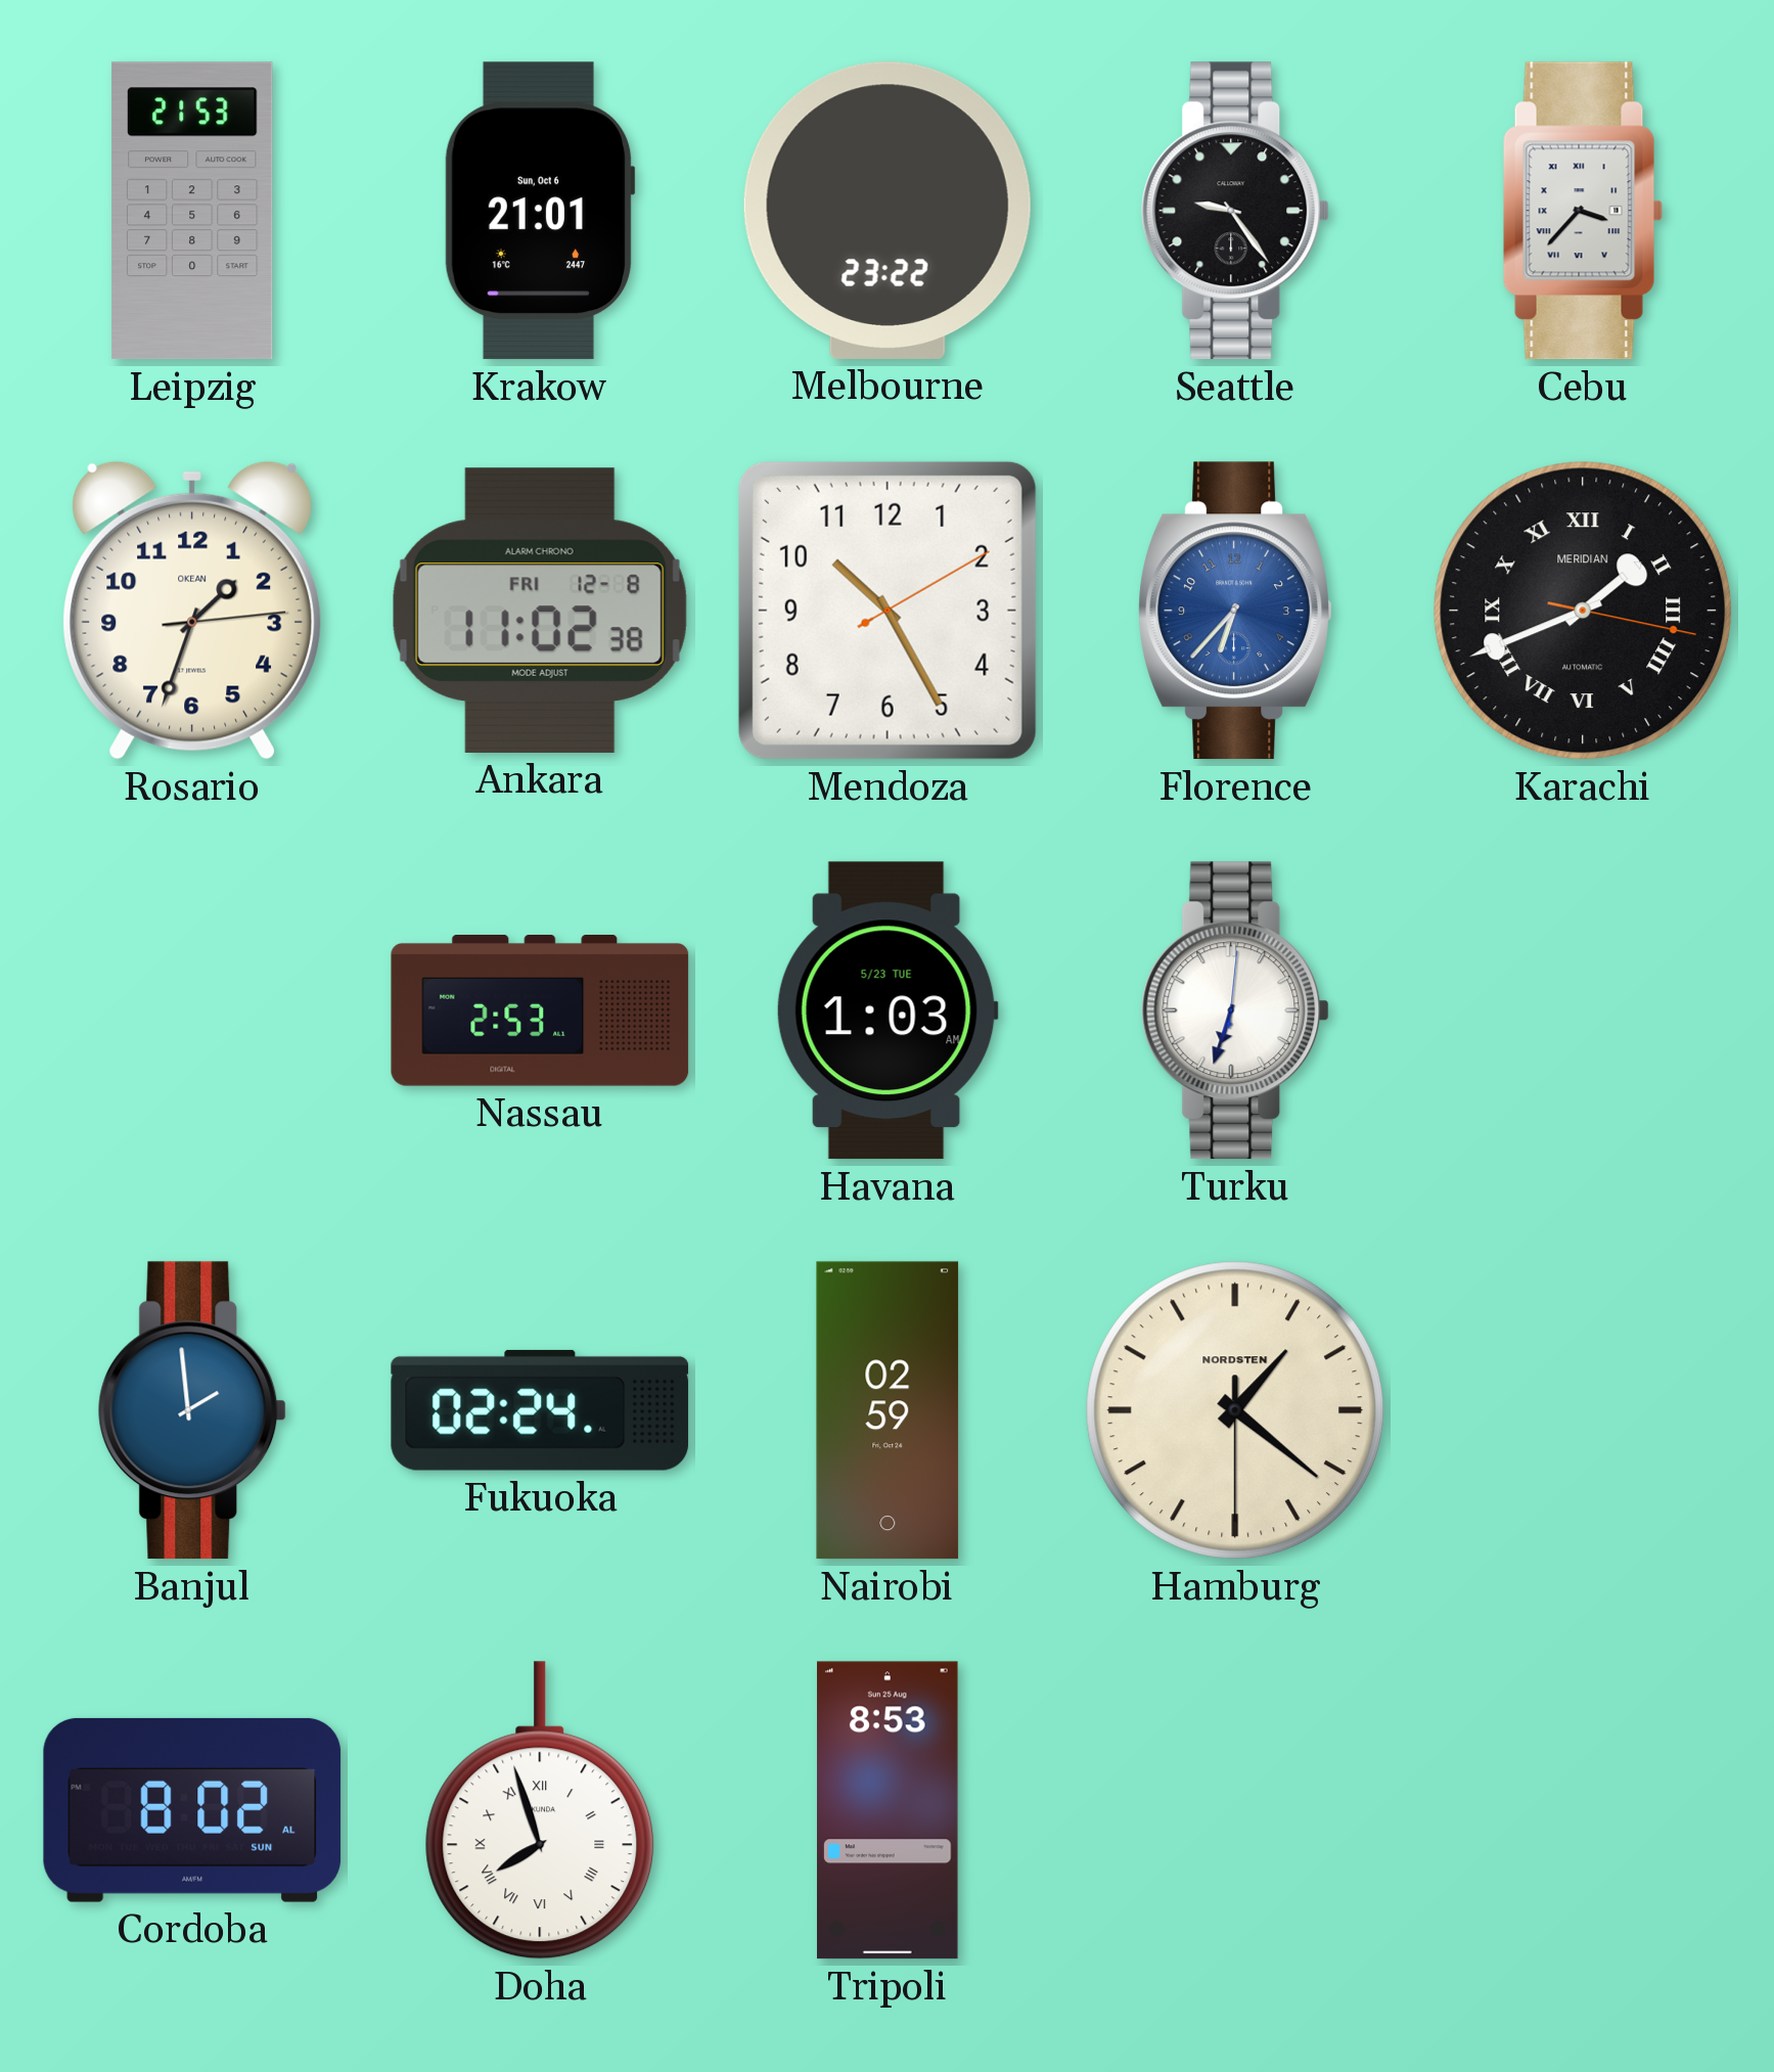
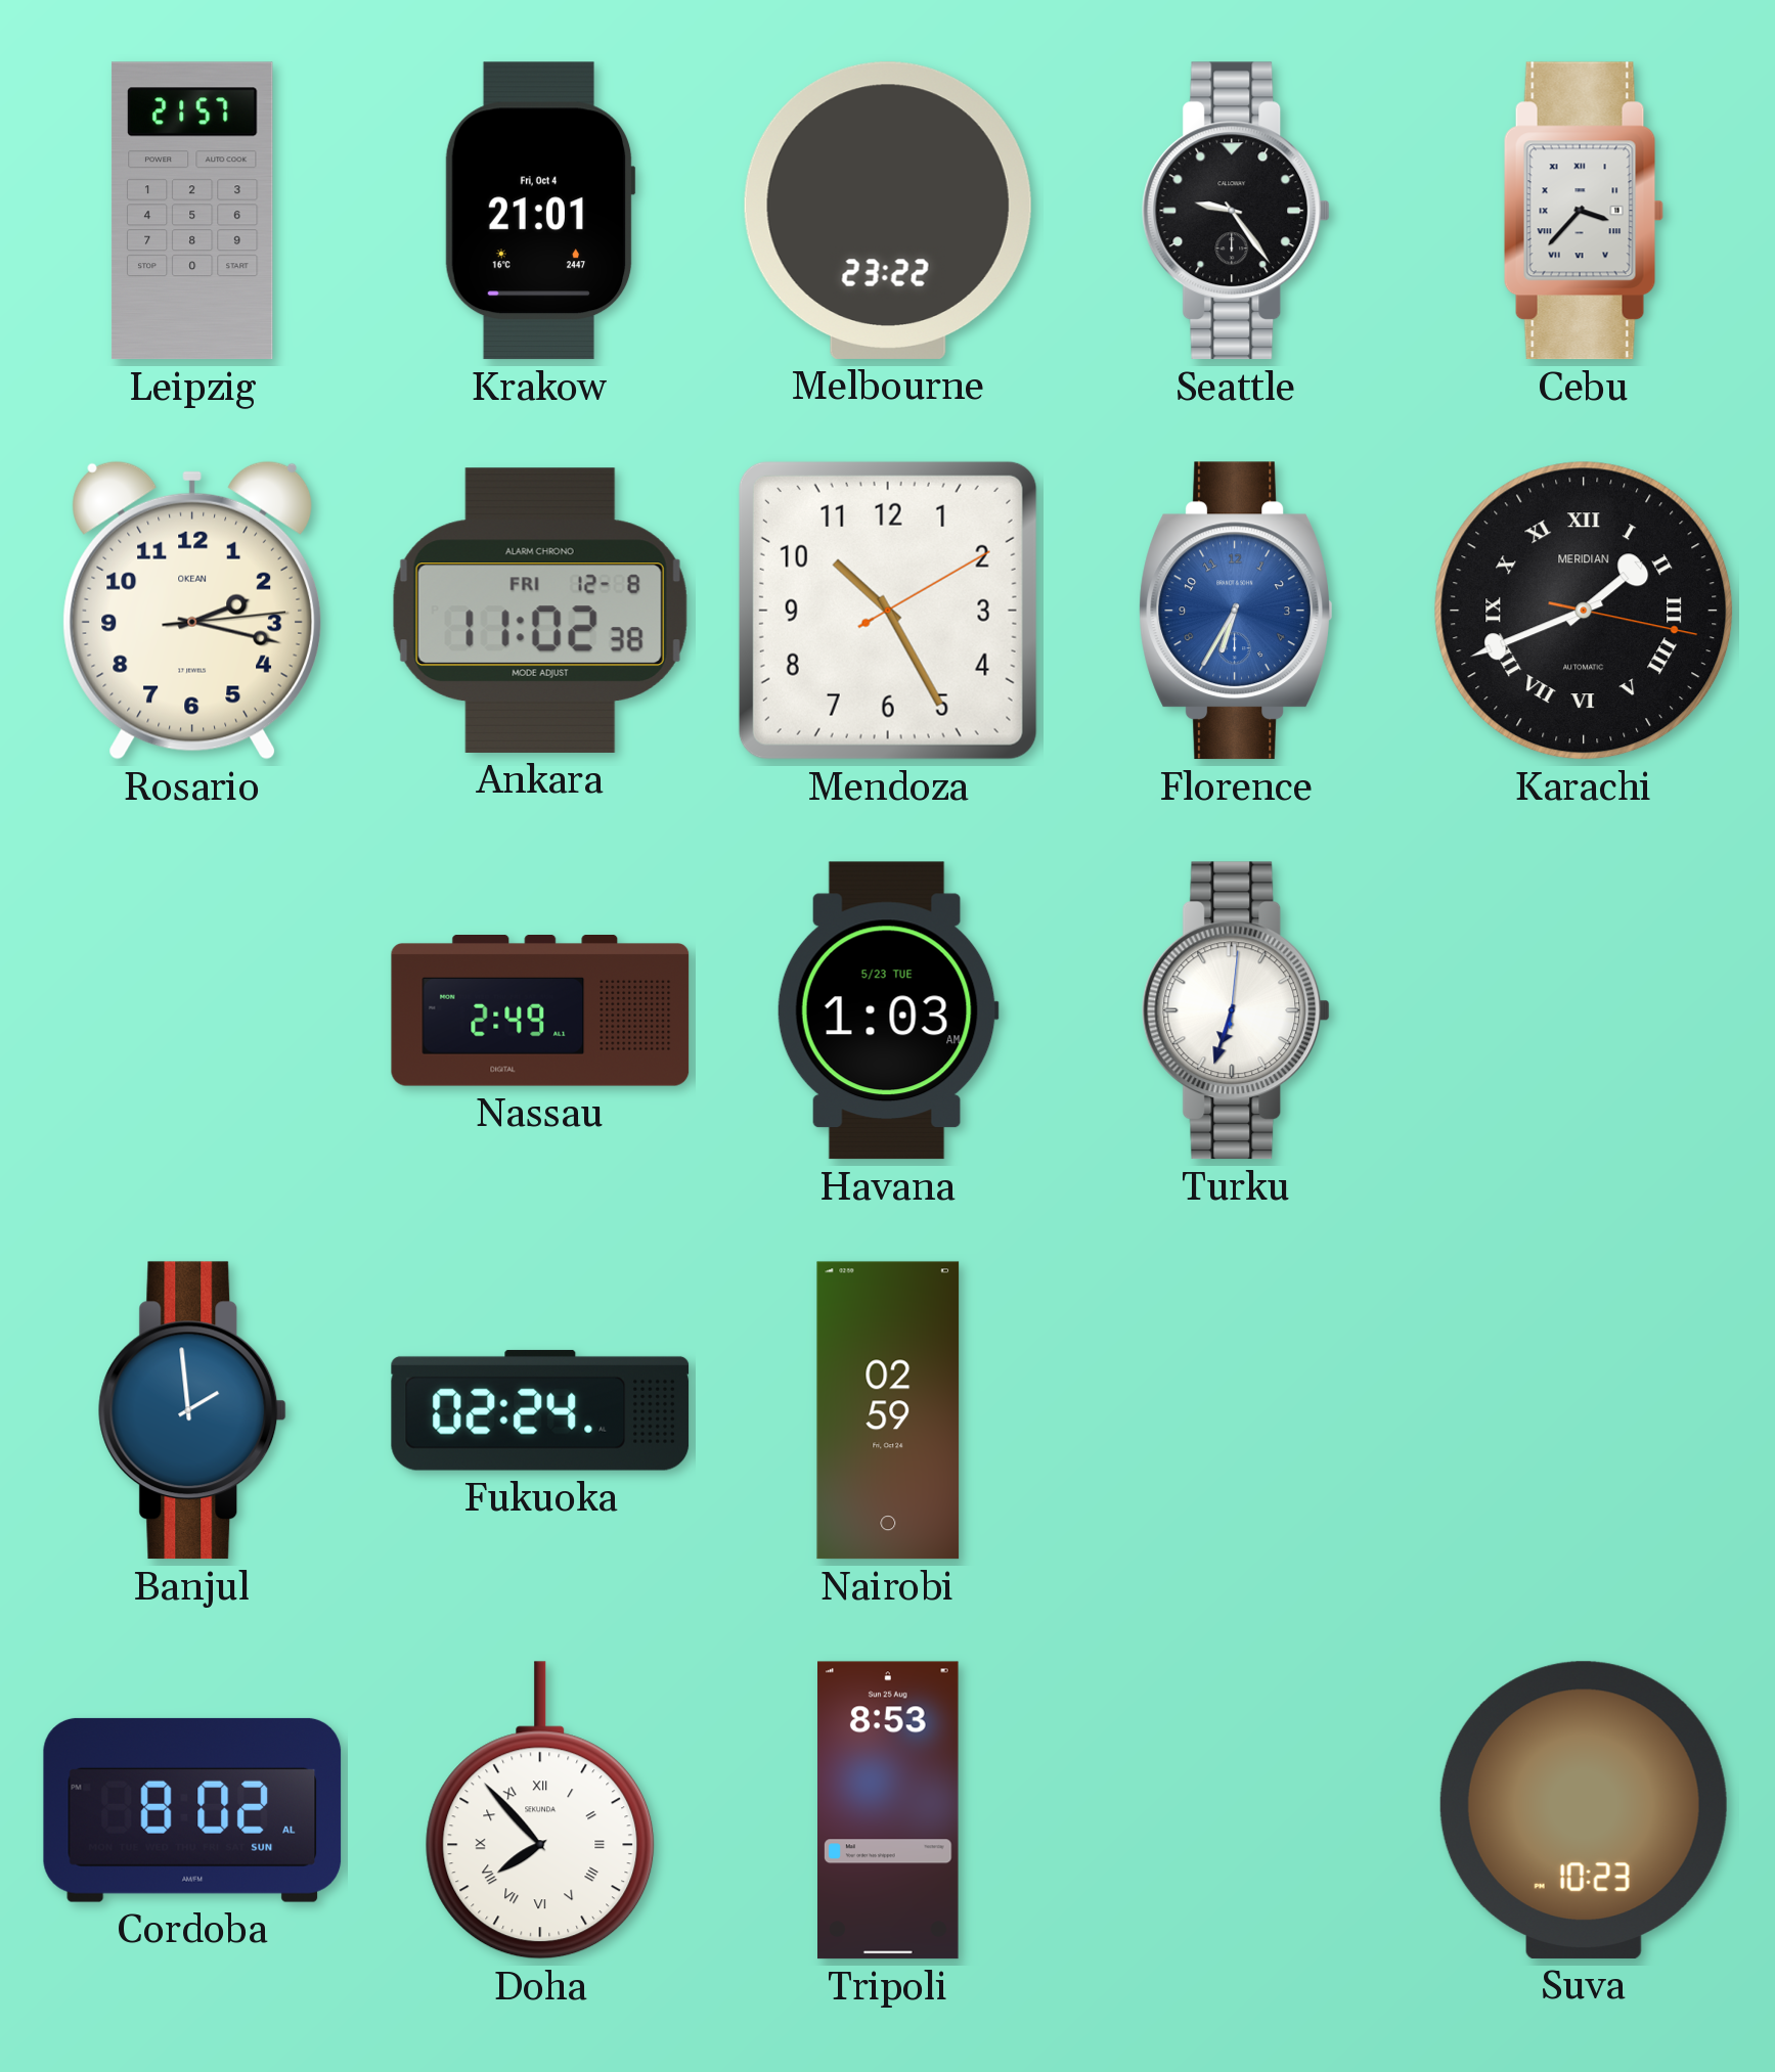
Leipzig: 21:53 -> 21:57 (192, 211)
Krakow date: Sun, Oct 6 -> Fri, Oct 4 (540, 211)
Rosario: 1:33 -> 2:17 (191, 611)
Florence: 6:37 -> 6:35 (1236, 611)
Nassau: 2:53 -> 2:49 (540, 1011)
Hamburg: 1:21 -> none (1235, 1410)
Doha: 7:57 -> 7:53 (540, 1810)
Suva: none -> 10:23 (1584, 1810)
